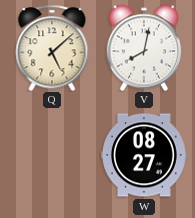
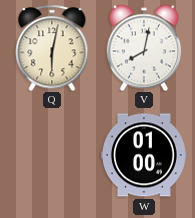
Q: 5:08 -> 6:02 (52, 48)
W: 08:27 -> 01:00 (144, 155)
